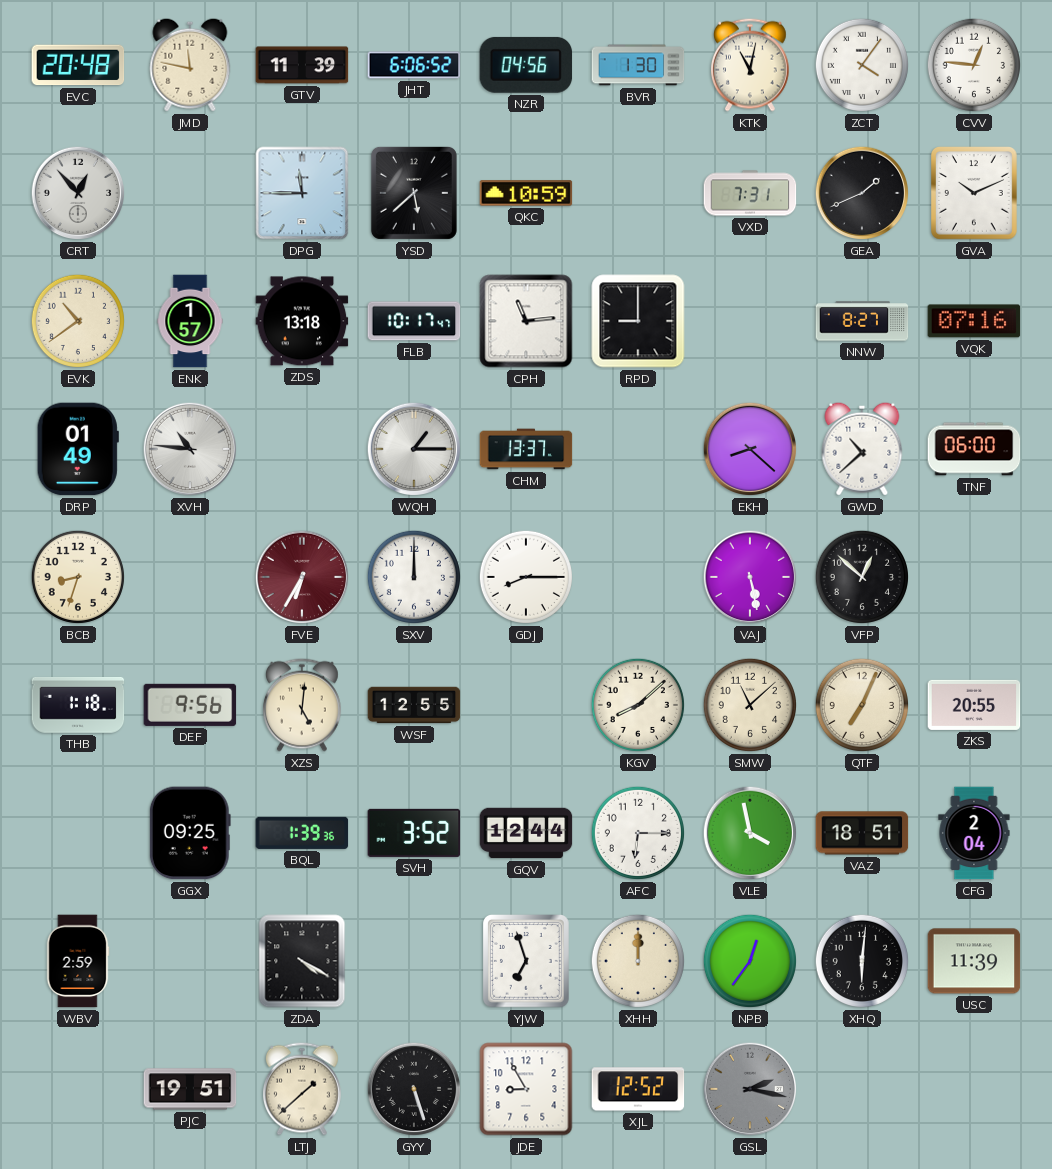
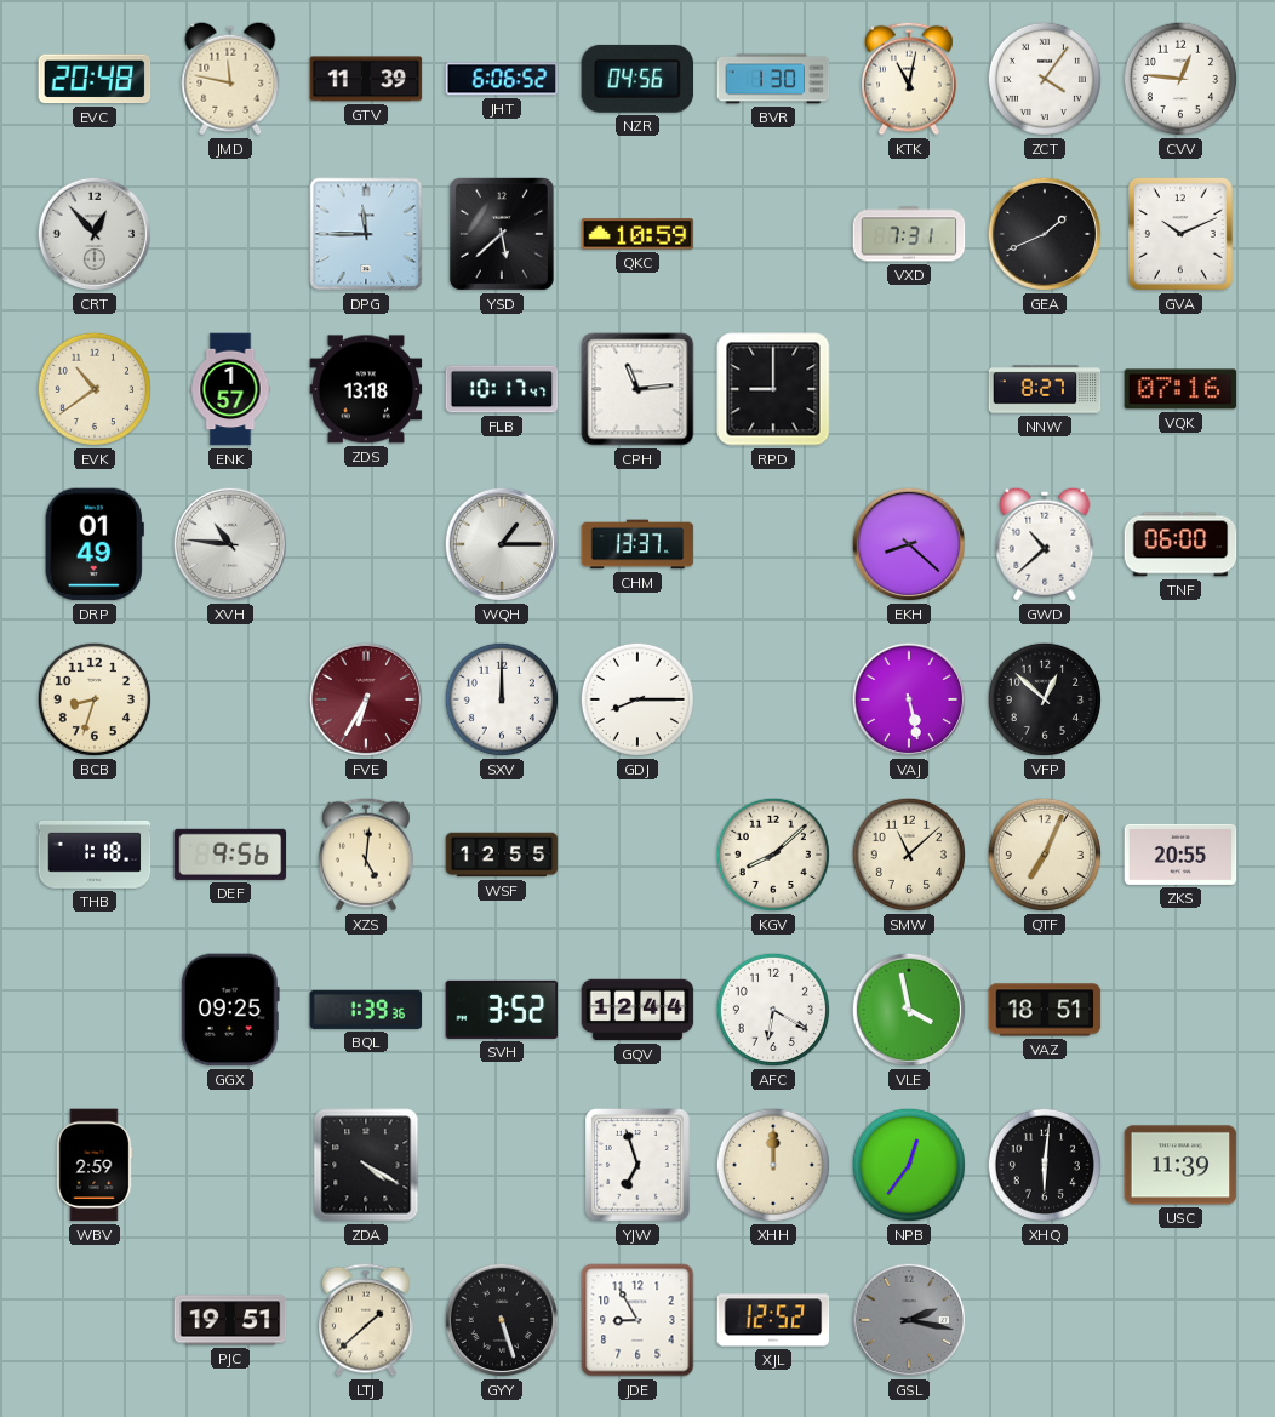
AFC: 6:15 -> 6:20 (773, 1010)
CFG: 2:04 -> none (974, 833)
